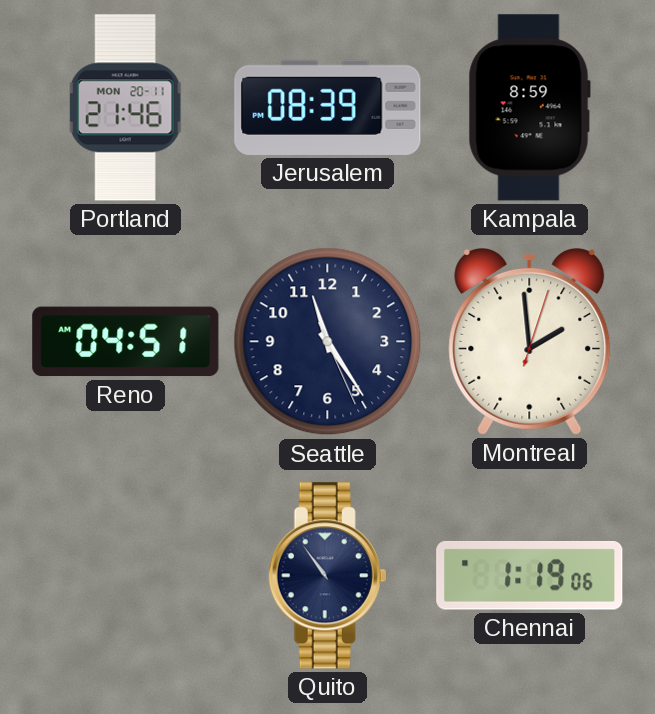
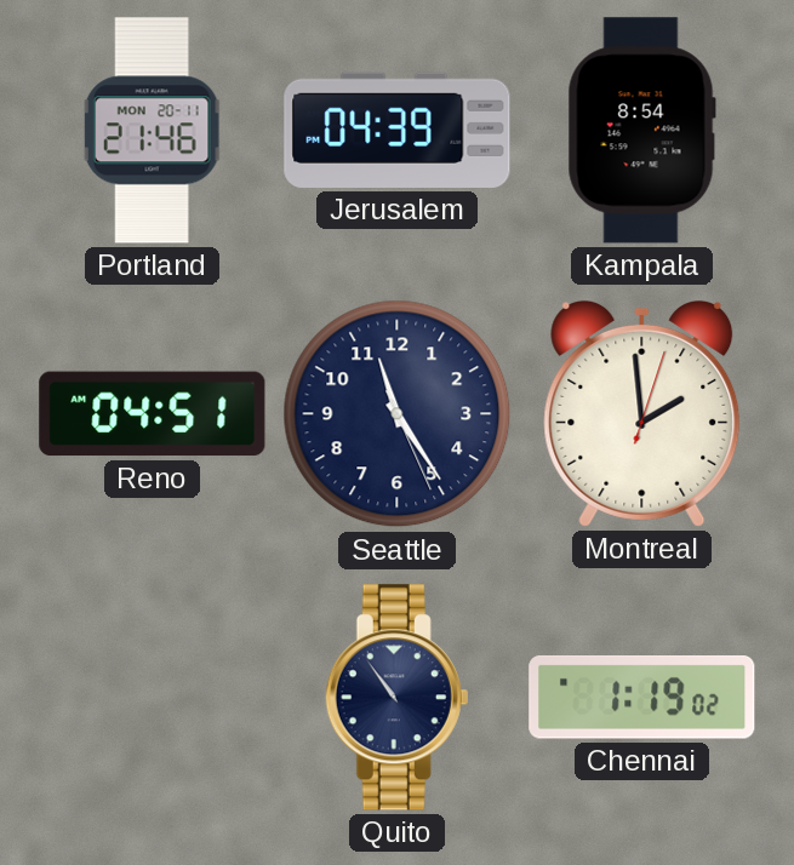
Jerusalem: 08:39 -> 04:39 (398, 130)
Kampala: 8:59 -> 8:54 (641, 131)
Chennai: 1:19:06 -> 1:19:02 (642, 698)
